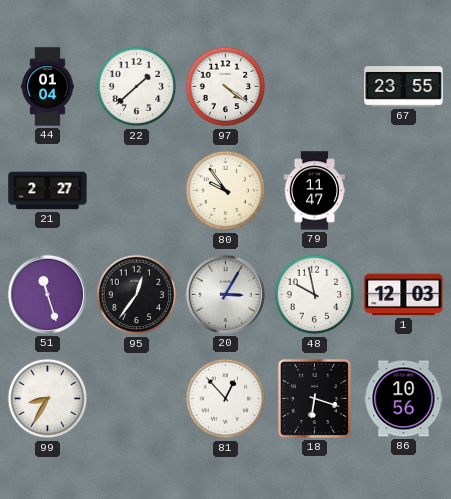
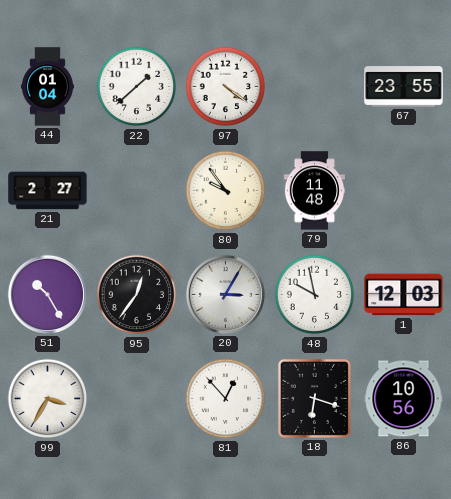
79: 11:47 -> 11:48 (315, 191)
51: 11:27 -> 10:25 (47, 294)
99: 8:35 -> 3:35 (48, 399)
